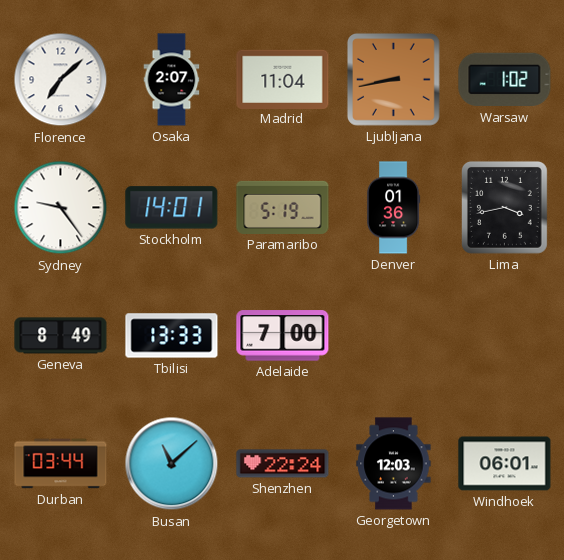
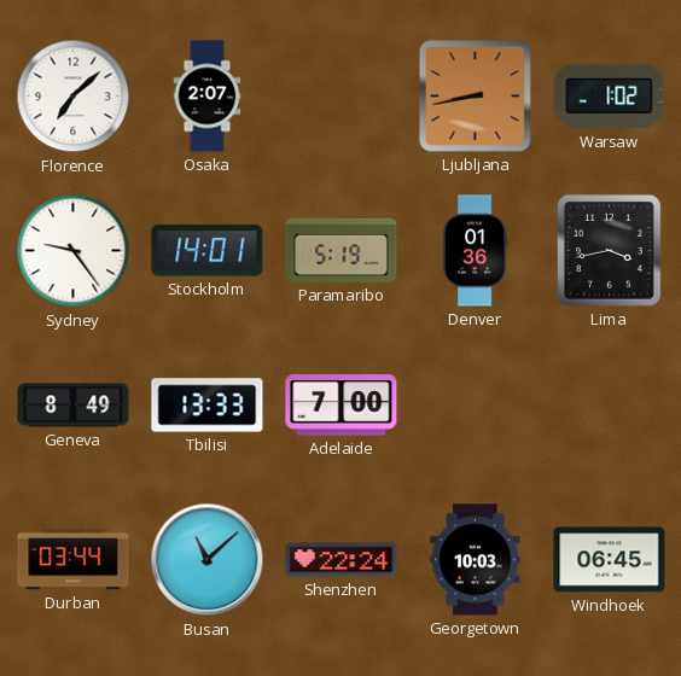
Madrid: 11:04 -> none (283, 79)
Georgetown: 12:03 -> 10:03 (476, 560)
Windhoek: 06:01 -> 06:45 (610, 560)
